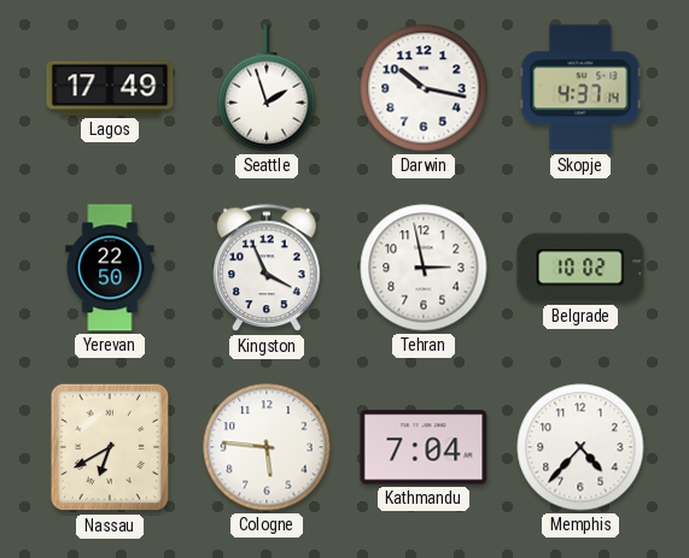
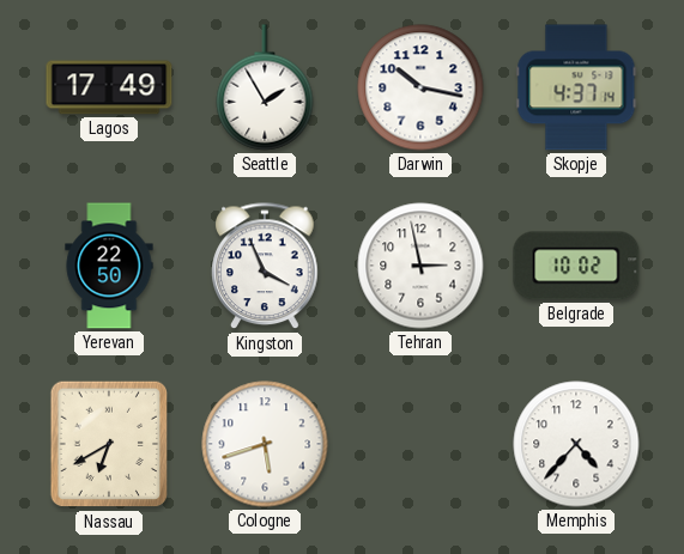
Seattle: 1:57 -> 1:55 (265, 87)
Cologne: 5:46 -> 5:42 (265, 444)
Kathmandu: 7:04 -> none (424, 447)
